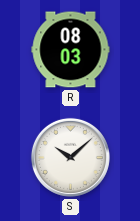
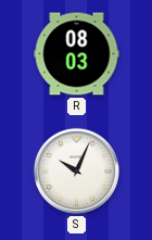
S: 10:08 -> 10:04 (76, 170)
